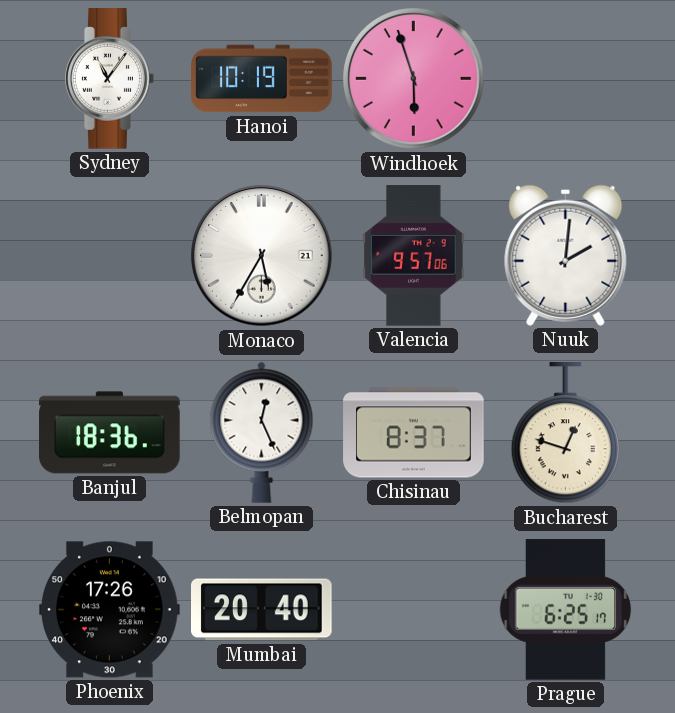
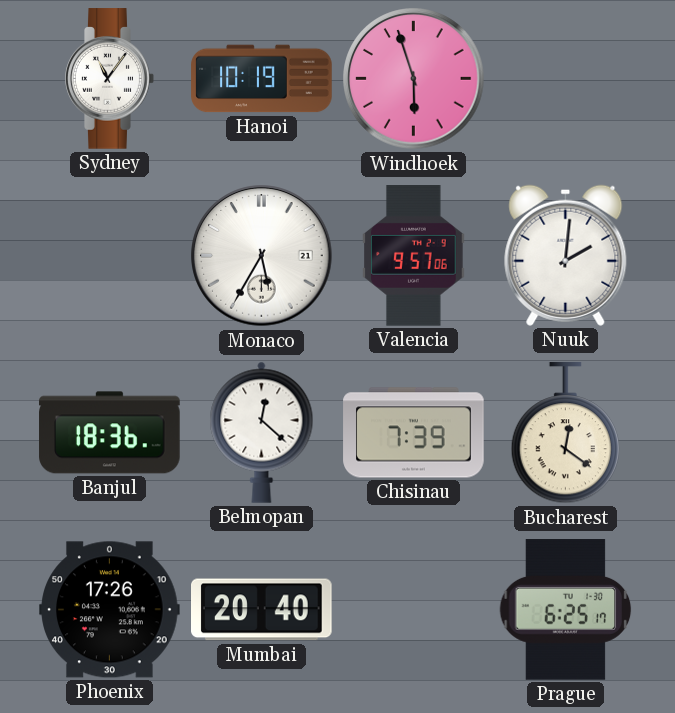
Belmopan: 12:26 -> 12:22 (262, 432)
Chisinau: 8:37 -> 7:39 (414, 433)
Bucharest: 12:48 -> 12:21 (565, 433)
